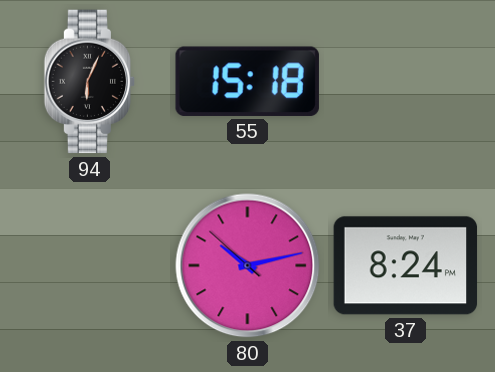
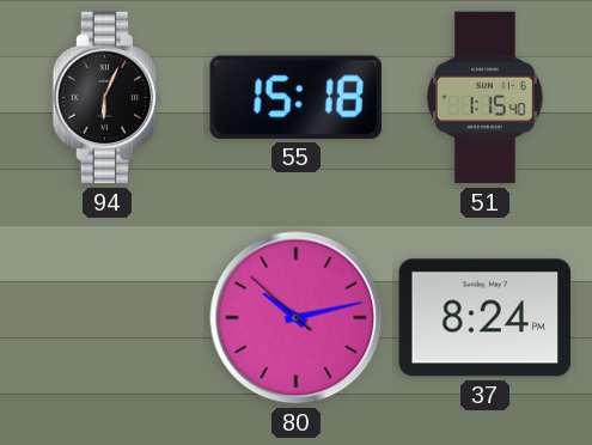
51: none -> 1:15 (484, 98)
